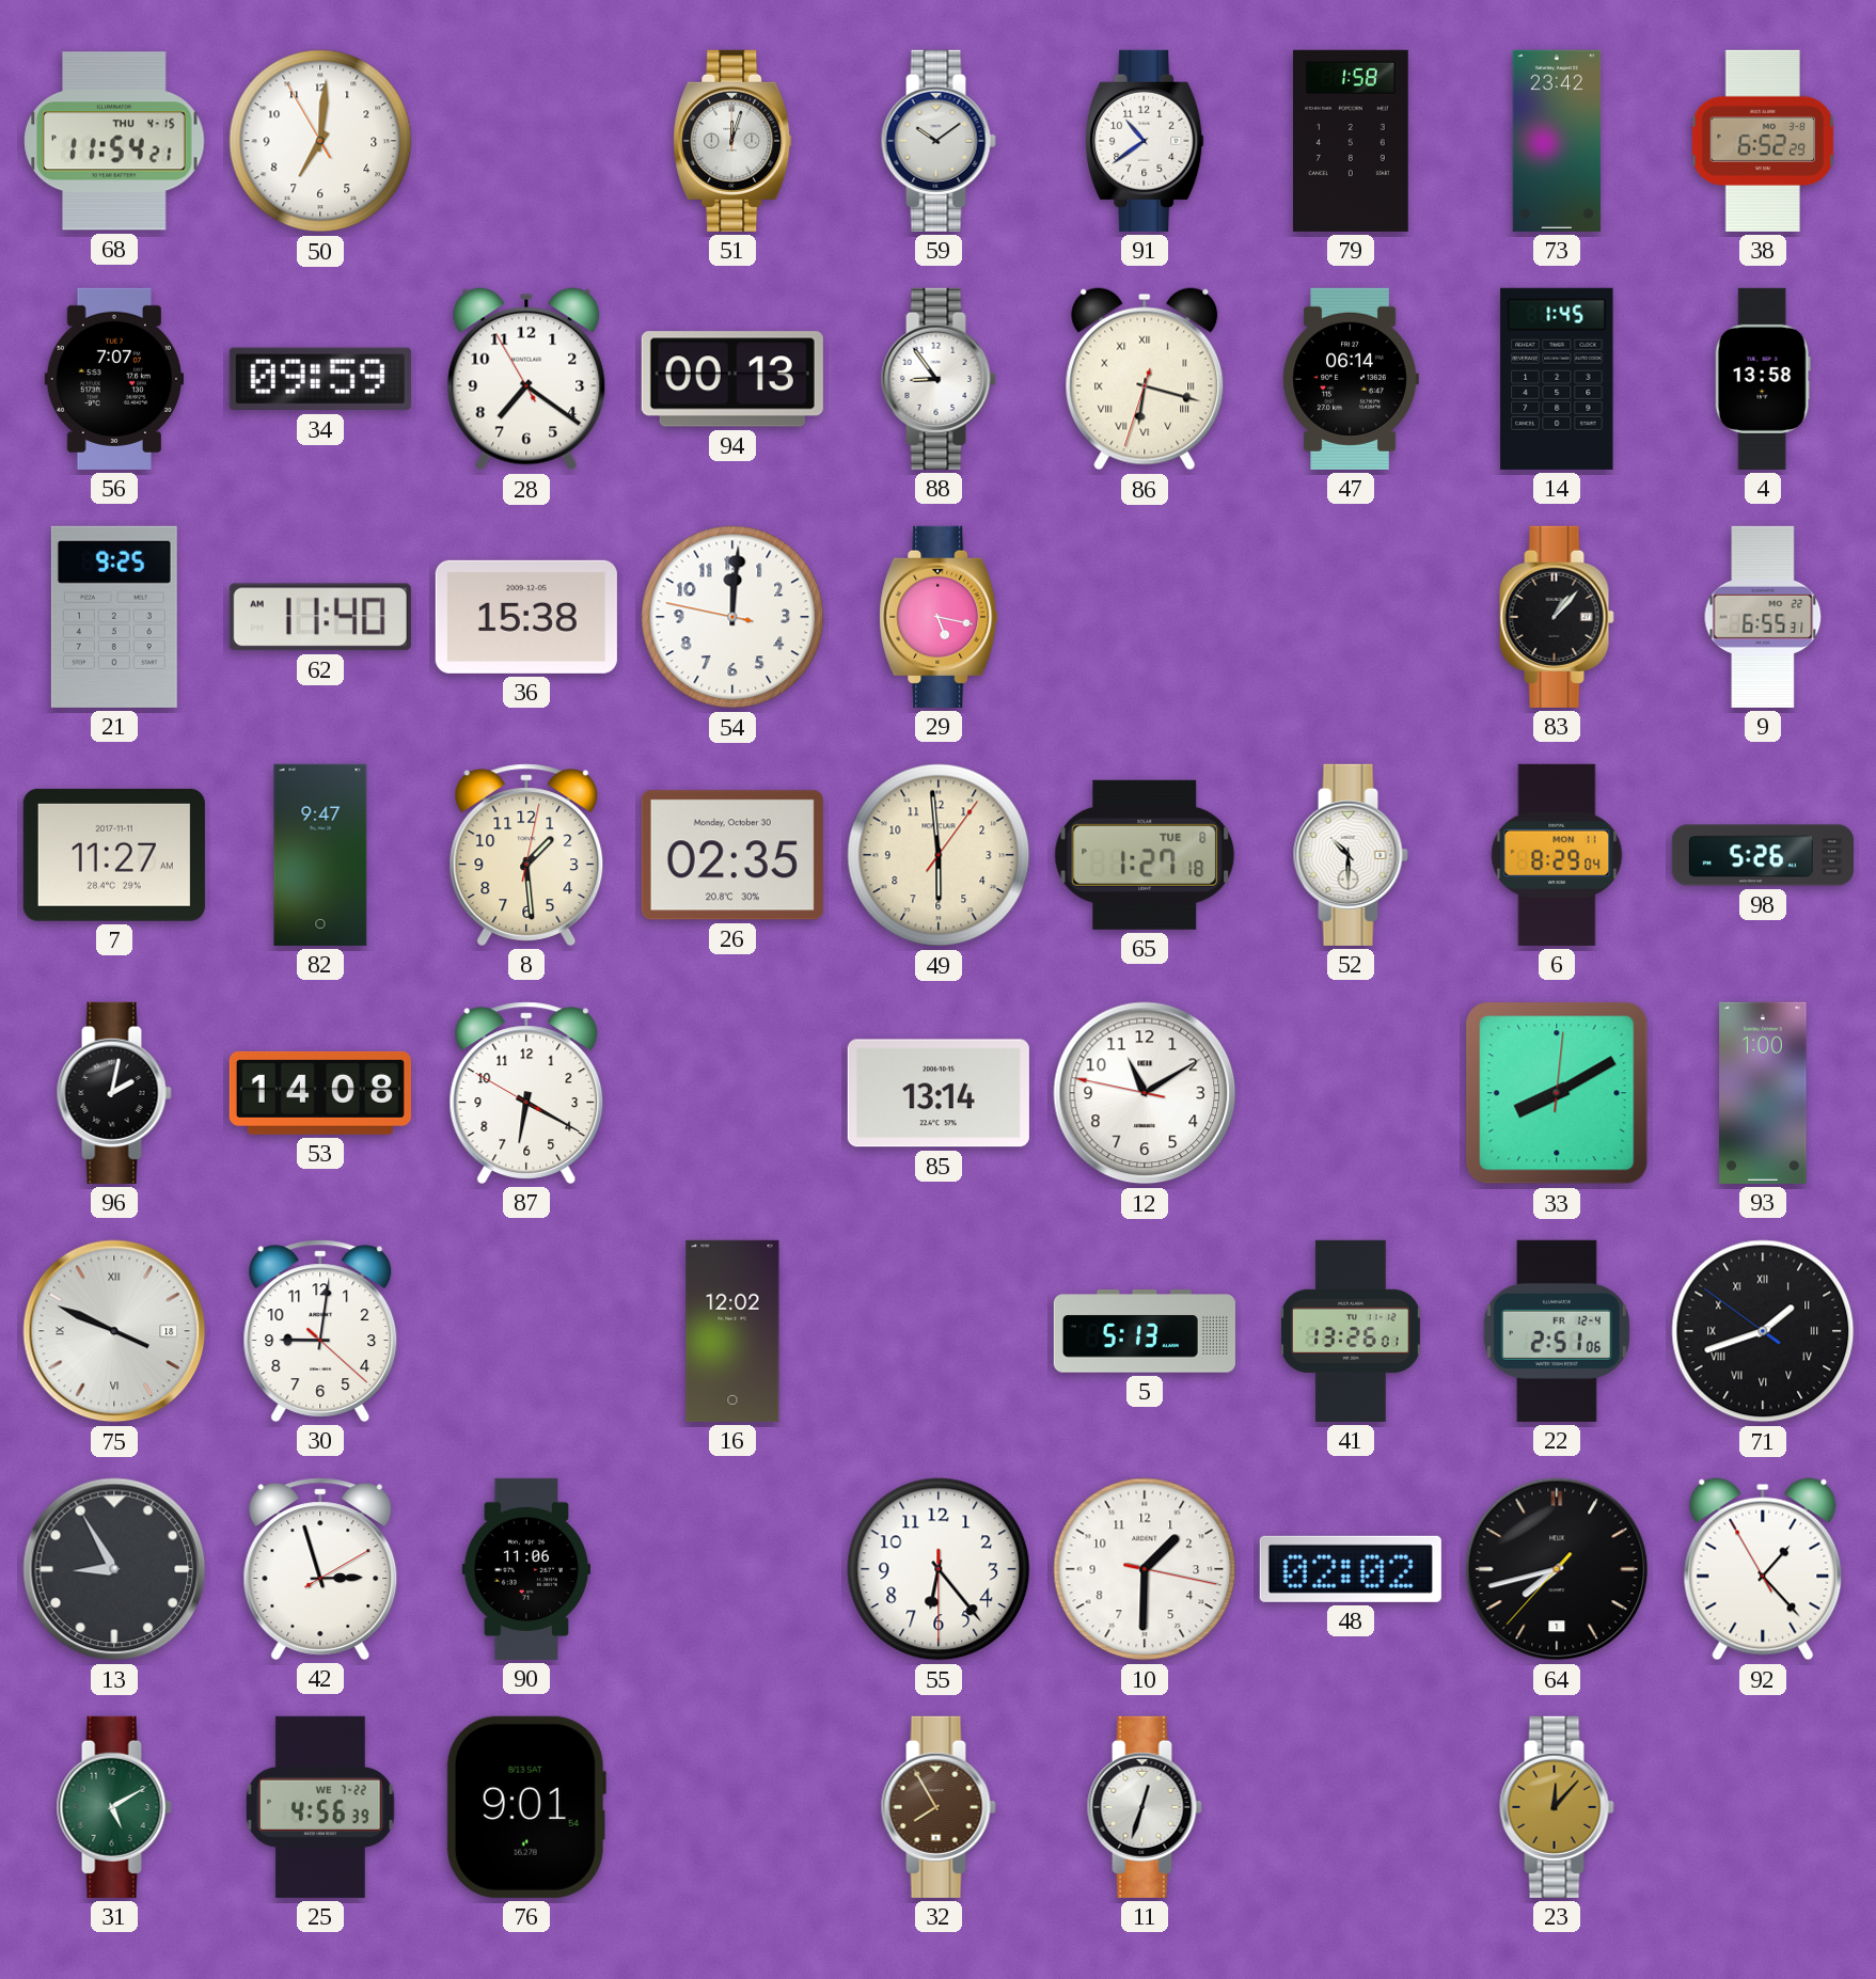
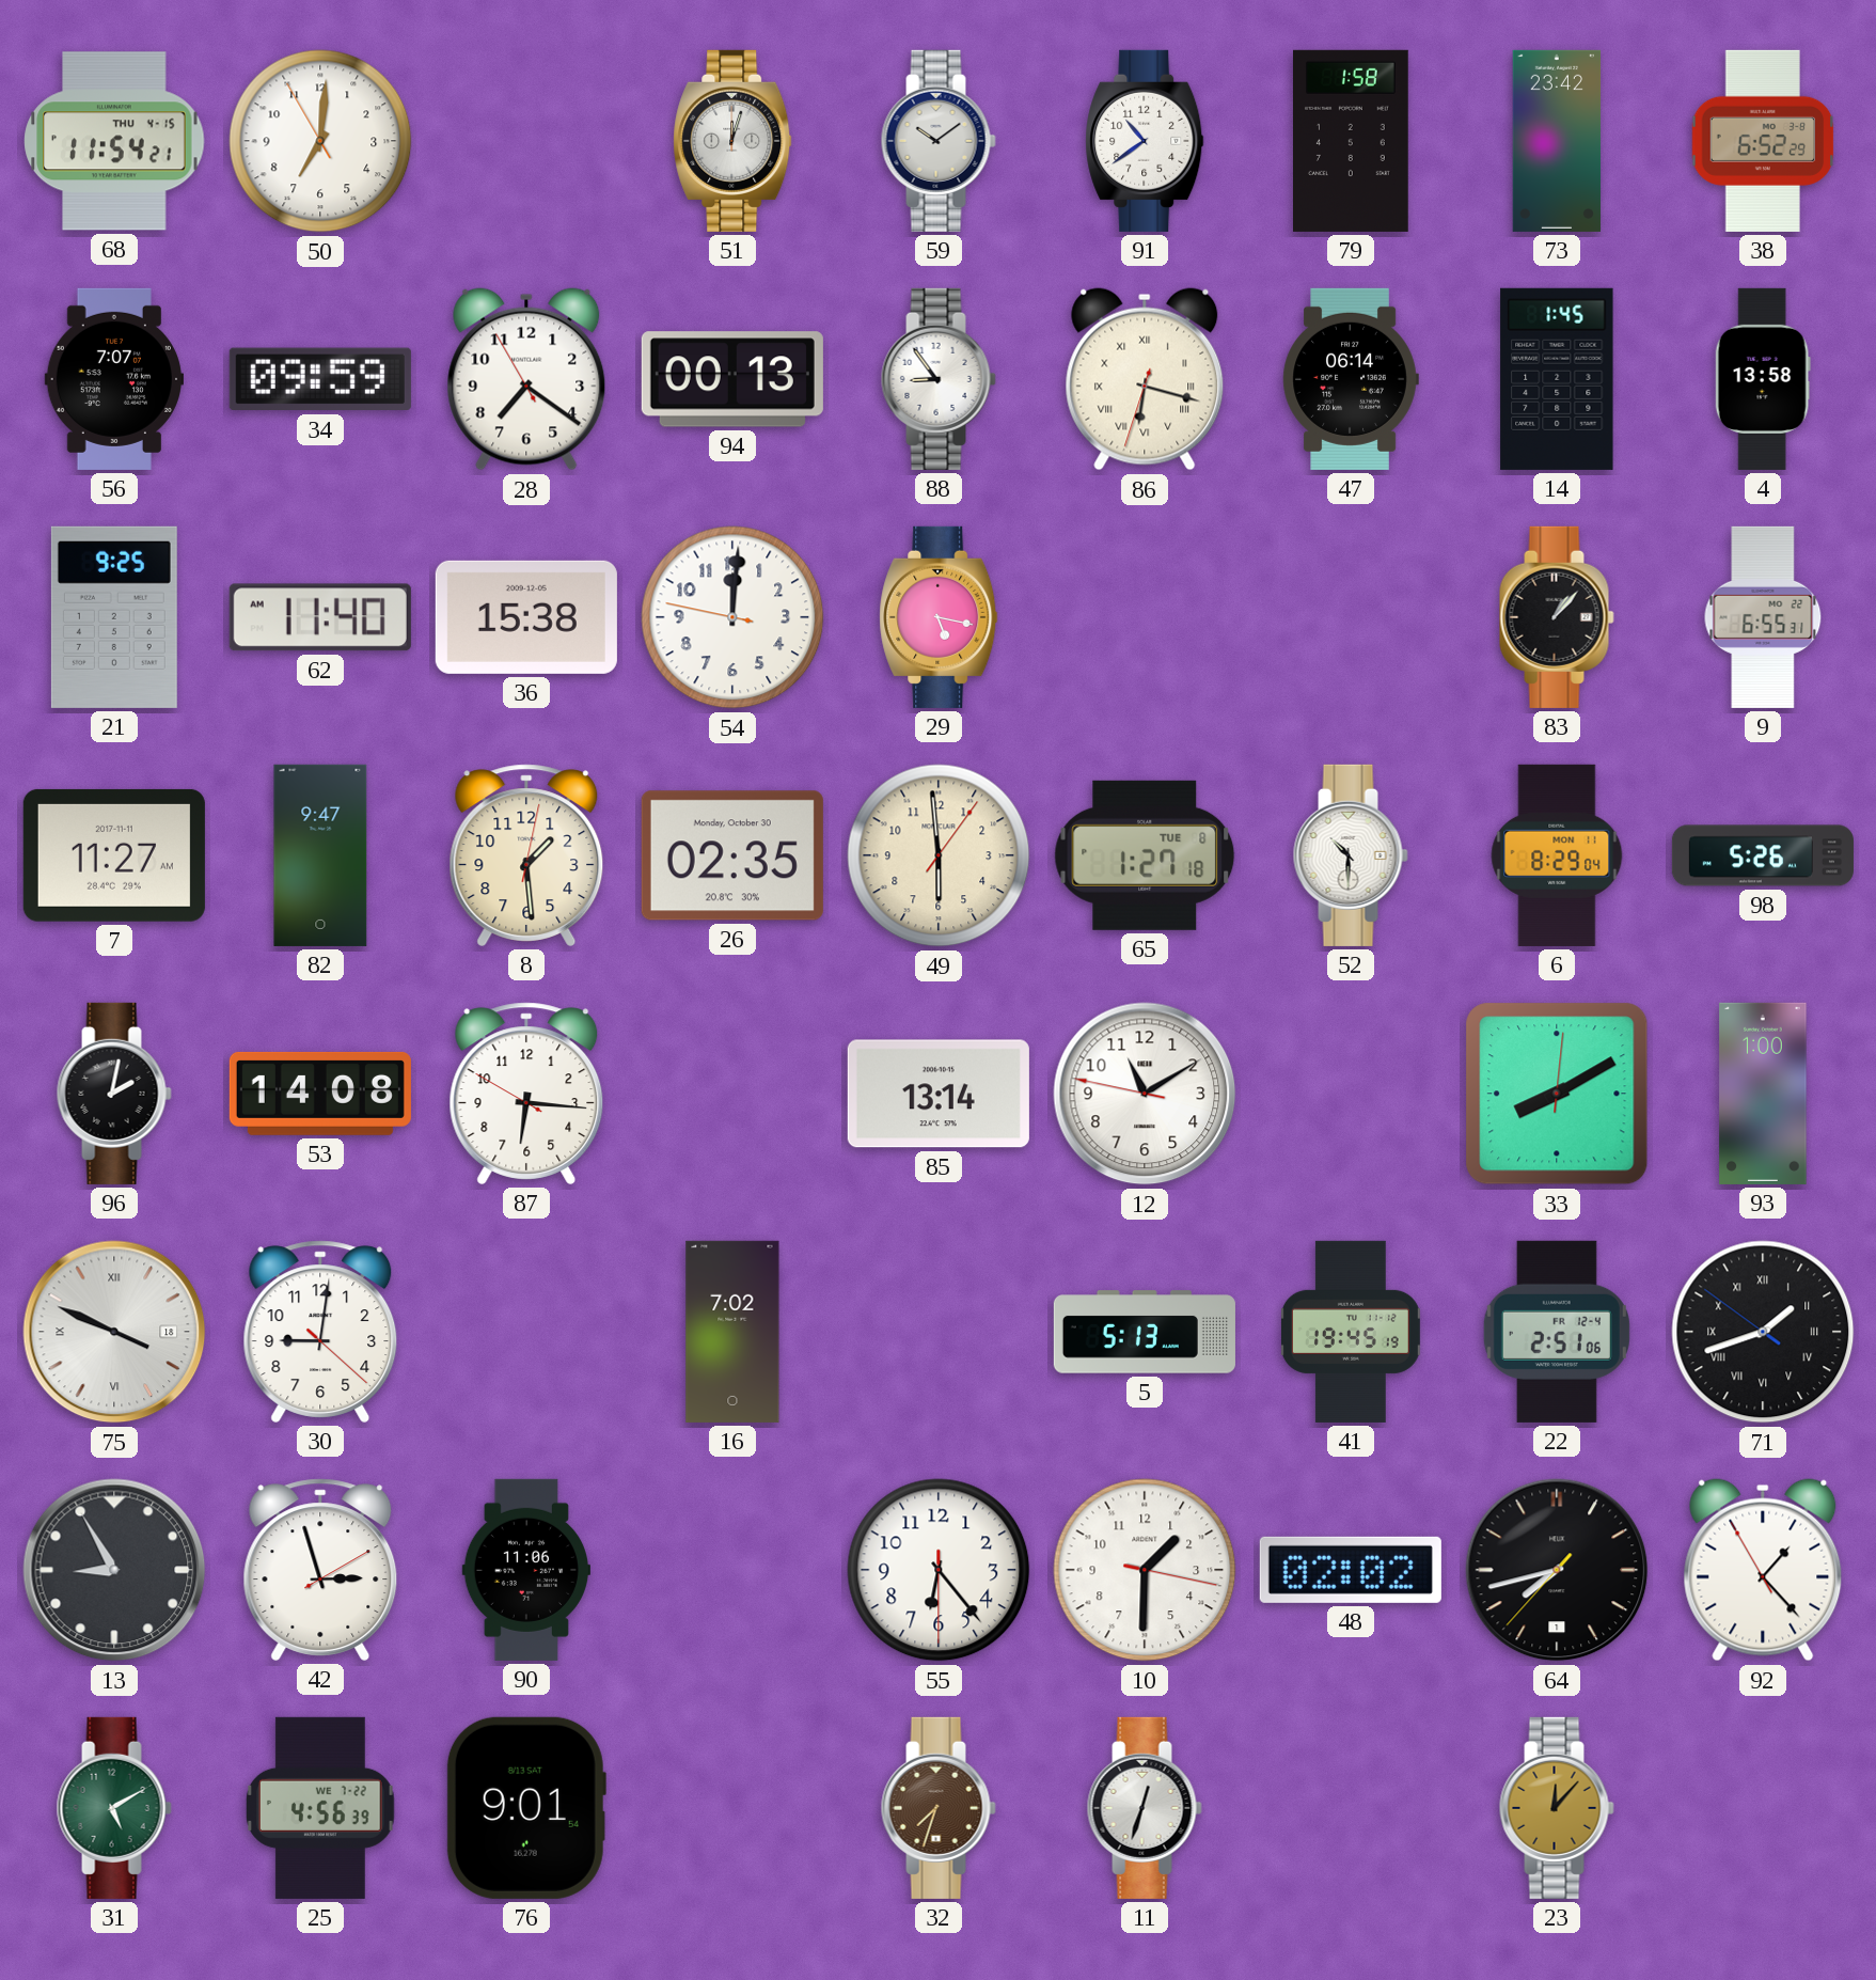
87: 6:19 -> 6:15 (526, 1094)
16: 12:02 -> 7:02 (732, 1332)
41: 13:26 -> 19:45 (1351, 1332)
32: 7:55 -> 7:33 (939, 1808)
